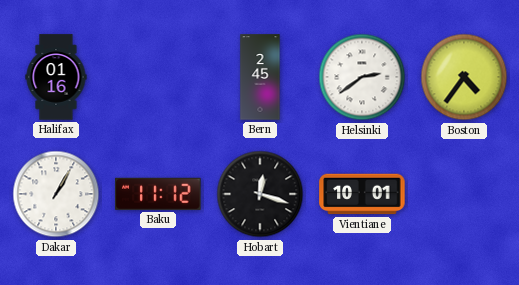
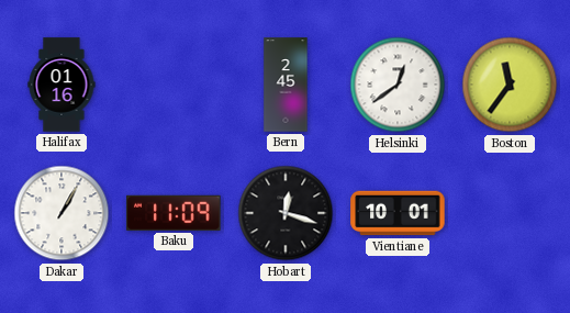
Helsinki: 2:39 -> 12:39 (398, 85)
Boston: 4:36 -> 11:36 (510, 85)
Baku: 11:12 -> 11:09 (174, 213)
